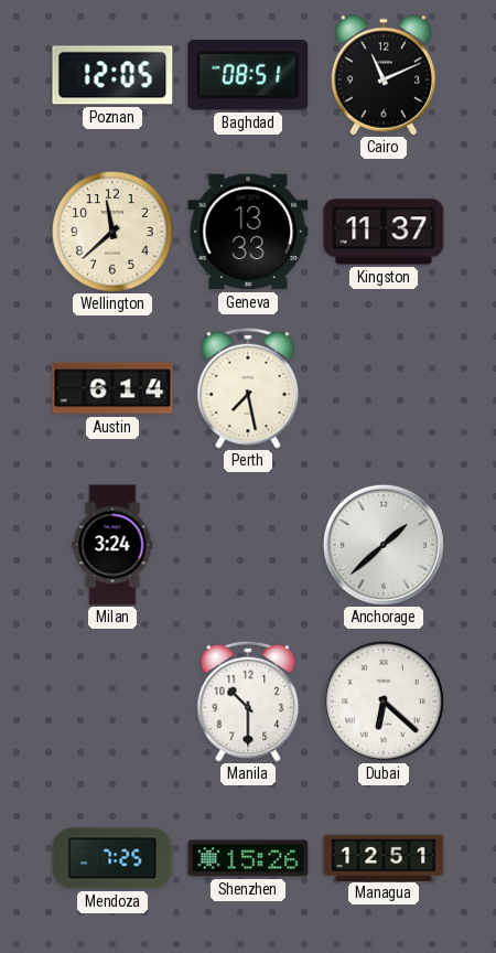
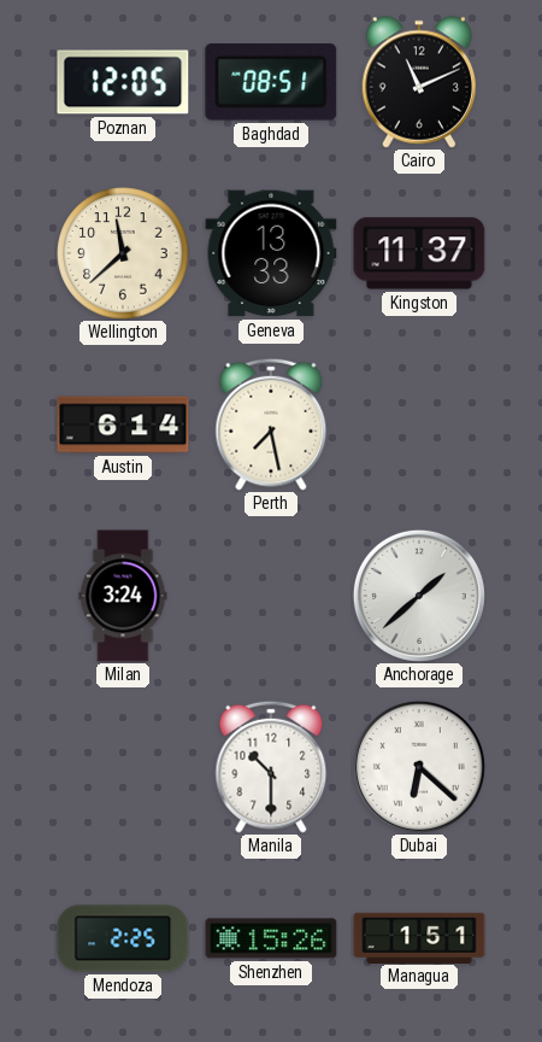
Mendoza: 7:25 -> 2:25 (123, 938)
Managua: 12:51 -> 1:51 (419, 937)
